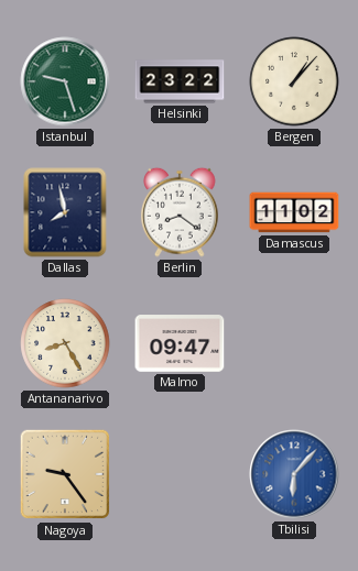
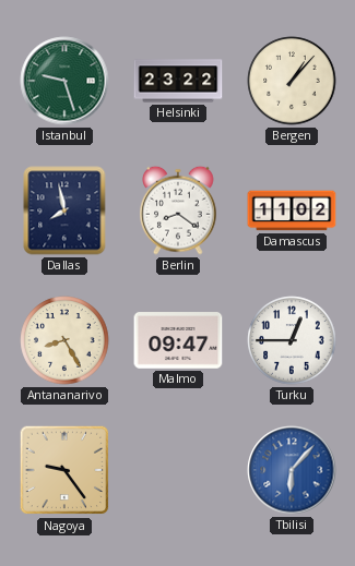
Turku: none -> 12:45 (292, 340)
